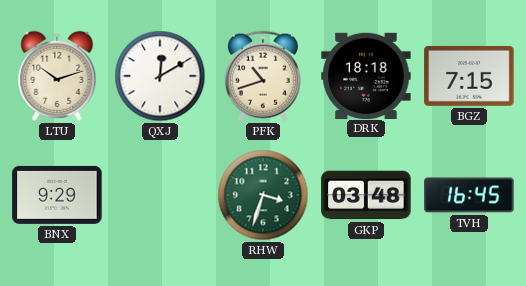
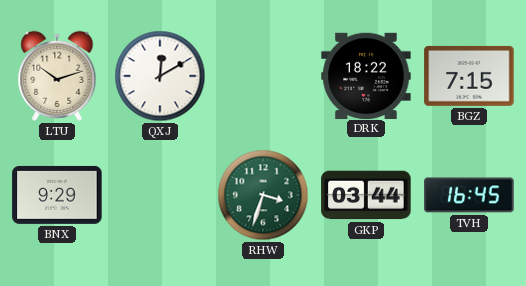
PFK: 10:42 -> none (263, 76)
DRK: 18:18 -> 18:22 (366, 75)
GKP: 03:48 -> 03:44 (366, 195)
